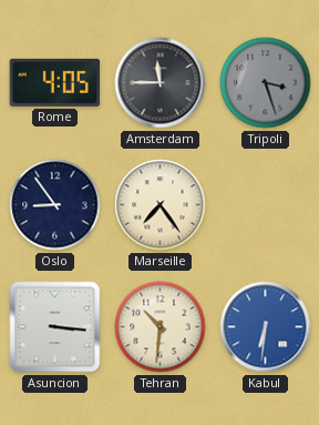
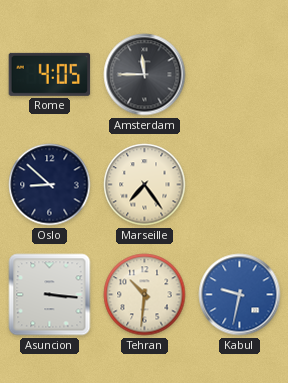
Tripoli: 3:27 -> none (266, 83)
Oslo: 8:54 -> 8:52 (50, 185)
Kabul: 6:31 -> 9:32 (240, 295)
